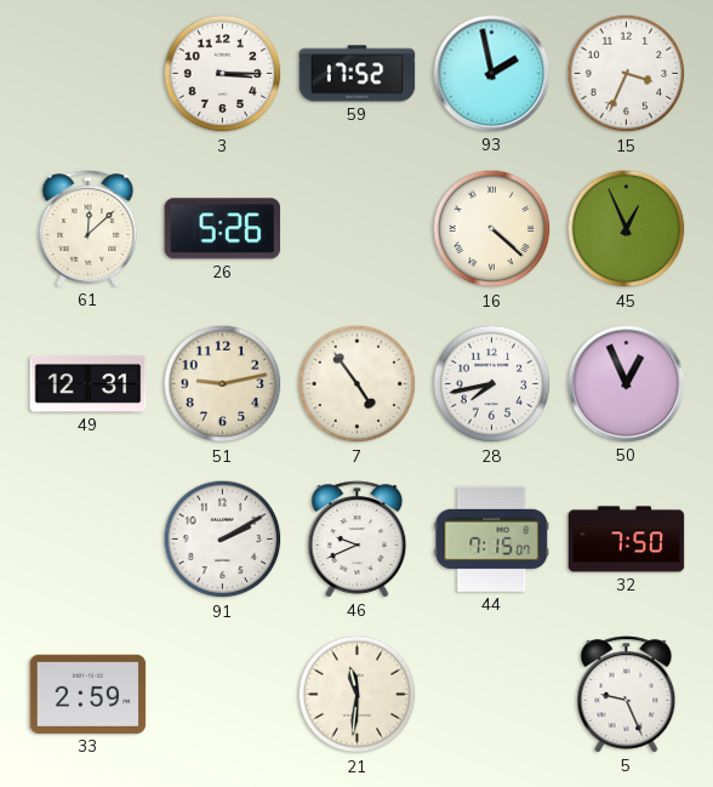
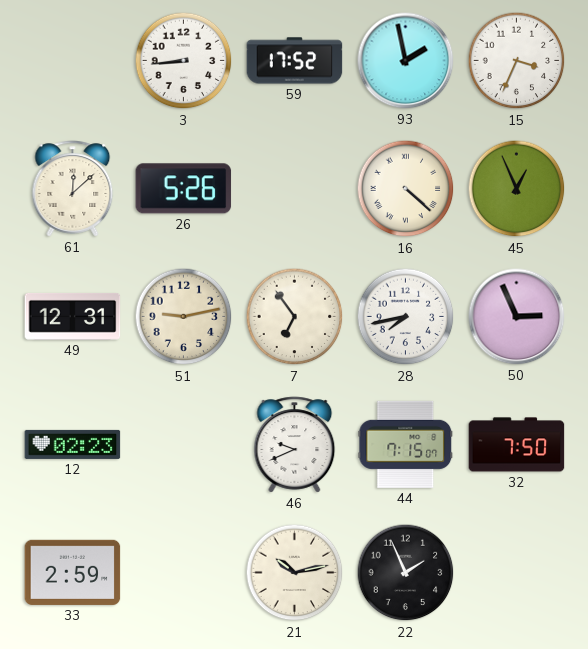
3: 3:15 -> 8:44 (184, 61)
7: 4:54 -> 6:54 (295, 317)
50: 12:56 -> 2:56 (517, 317)
12: none -> 02:23 (73, 444)
91: 2:10 -> none (223, 540)
21: 11:31 -> 10:13 (295, 573)
22: none -> 1:56 (406, 573)
5: 9:26 -> none (627, 695)
